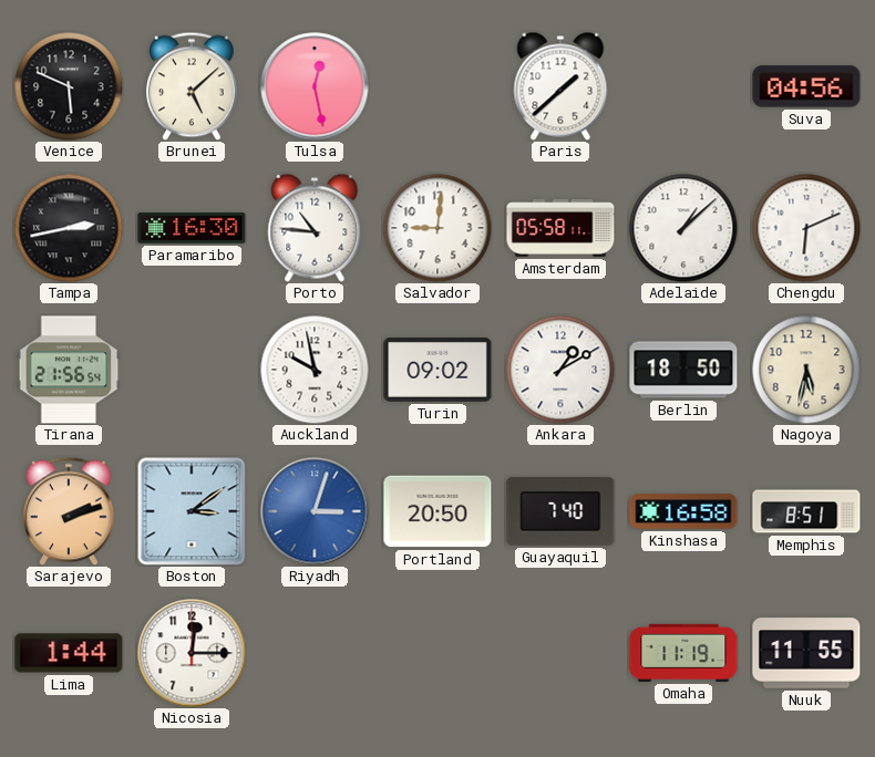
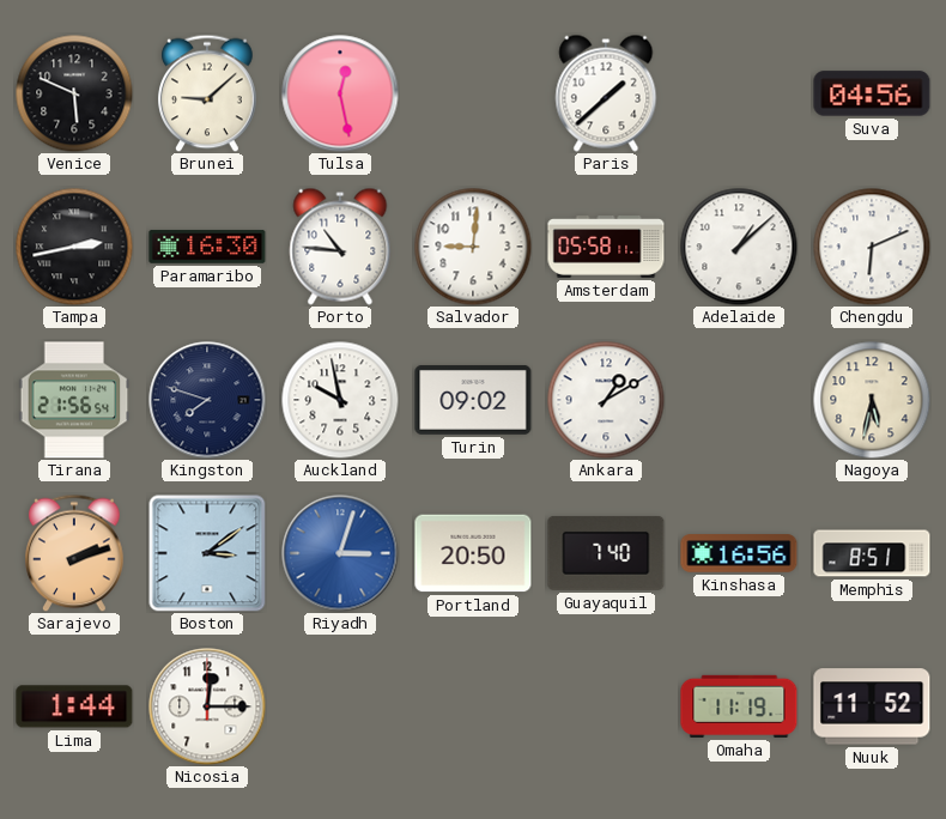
Brunei: 5:08 -> 9:08 (207, 93)
Kingston: none -> 7:48 (207, 400)
Berlin: 18:50 -> none (683, 370)
Kinshasa: 16:58 -> 16:56 (739, 553)
Nuuk: 11:55 -> 11:52 (872, 706)
